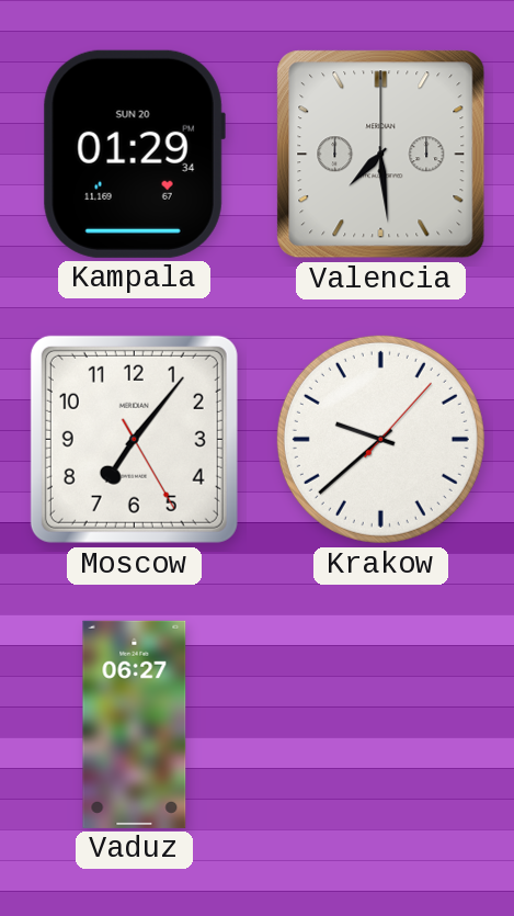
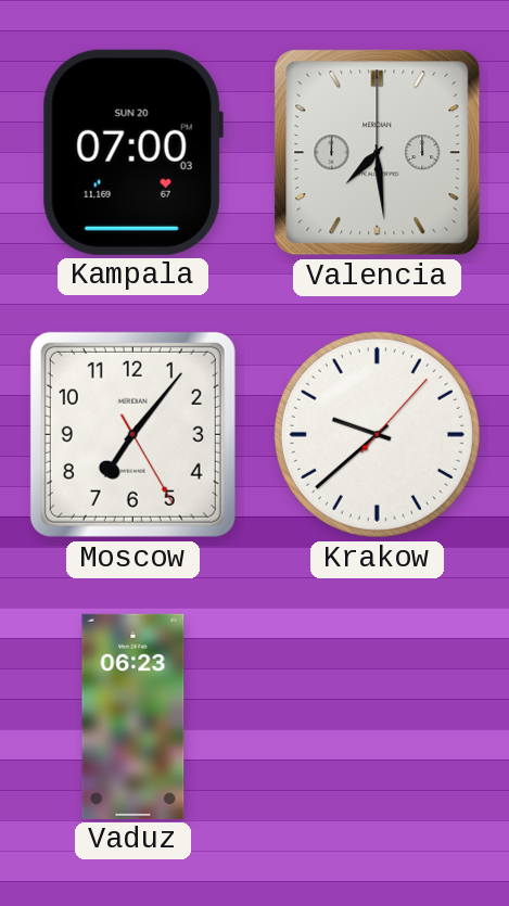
Kampala: 01:29 -> 07:00 (132, 152)
Vaduz: 06:27 -> 06:23 (133, 716)
